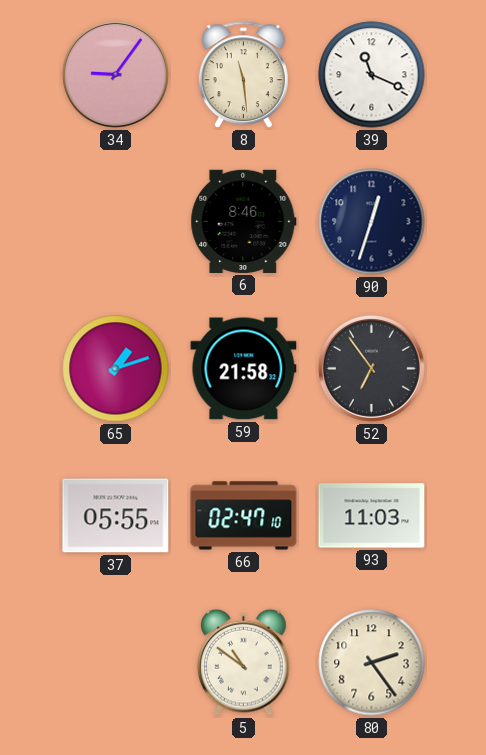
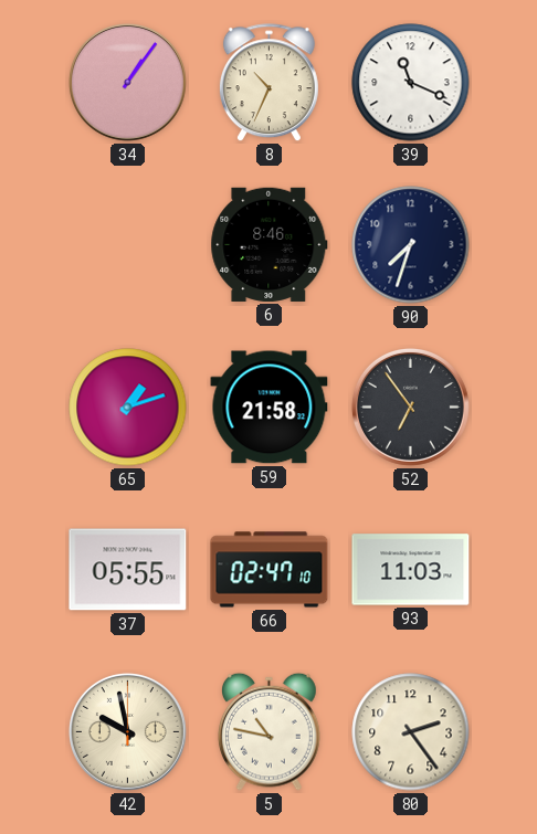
34: 9:06 -> 1:06 (127, 82)
8: 11:29 -> 10:34 (268, 83)
90: 12:33 -> 7:33 (411, 245)
42: none -> 9:58 (127, 731)
5: 10:51 -> 10:47 (270, 731)
